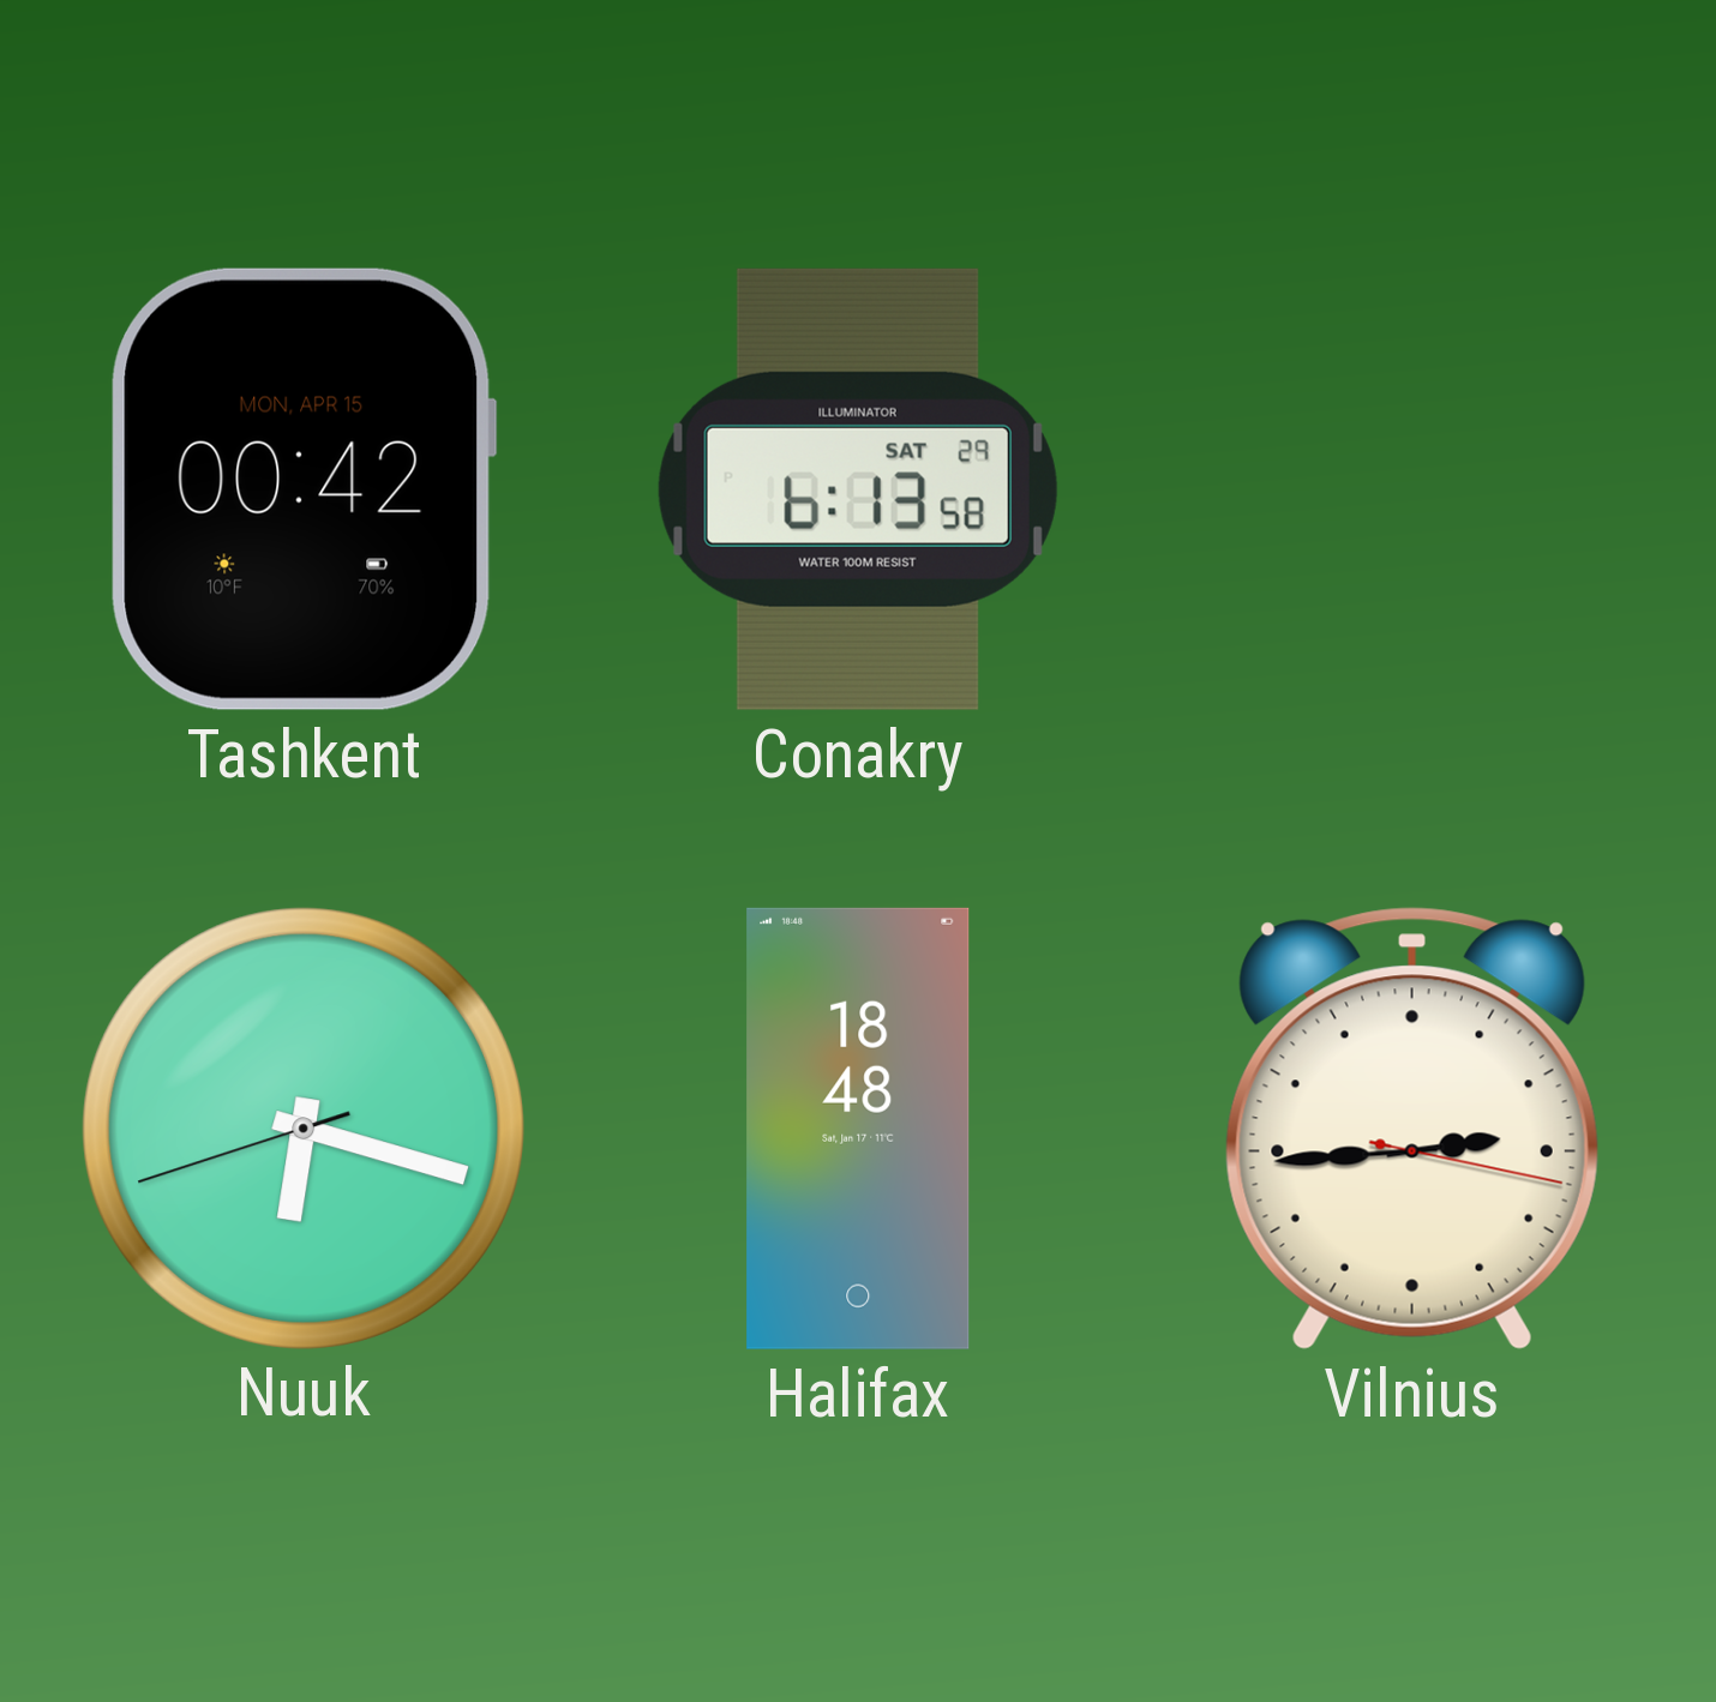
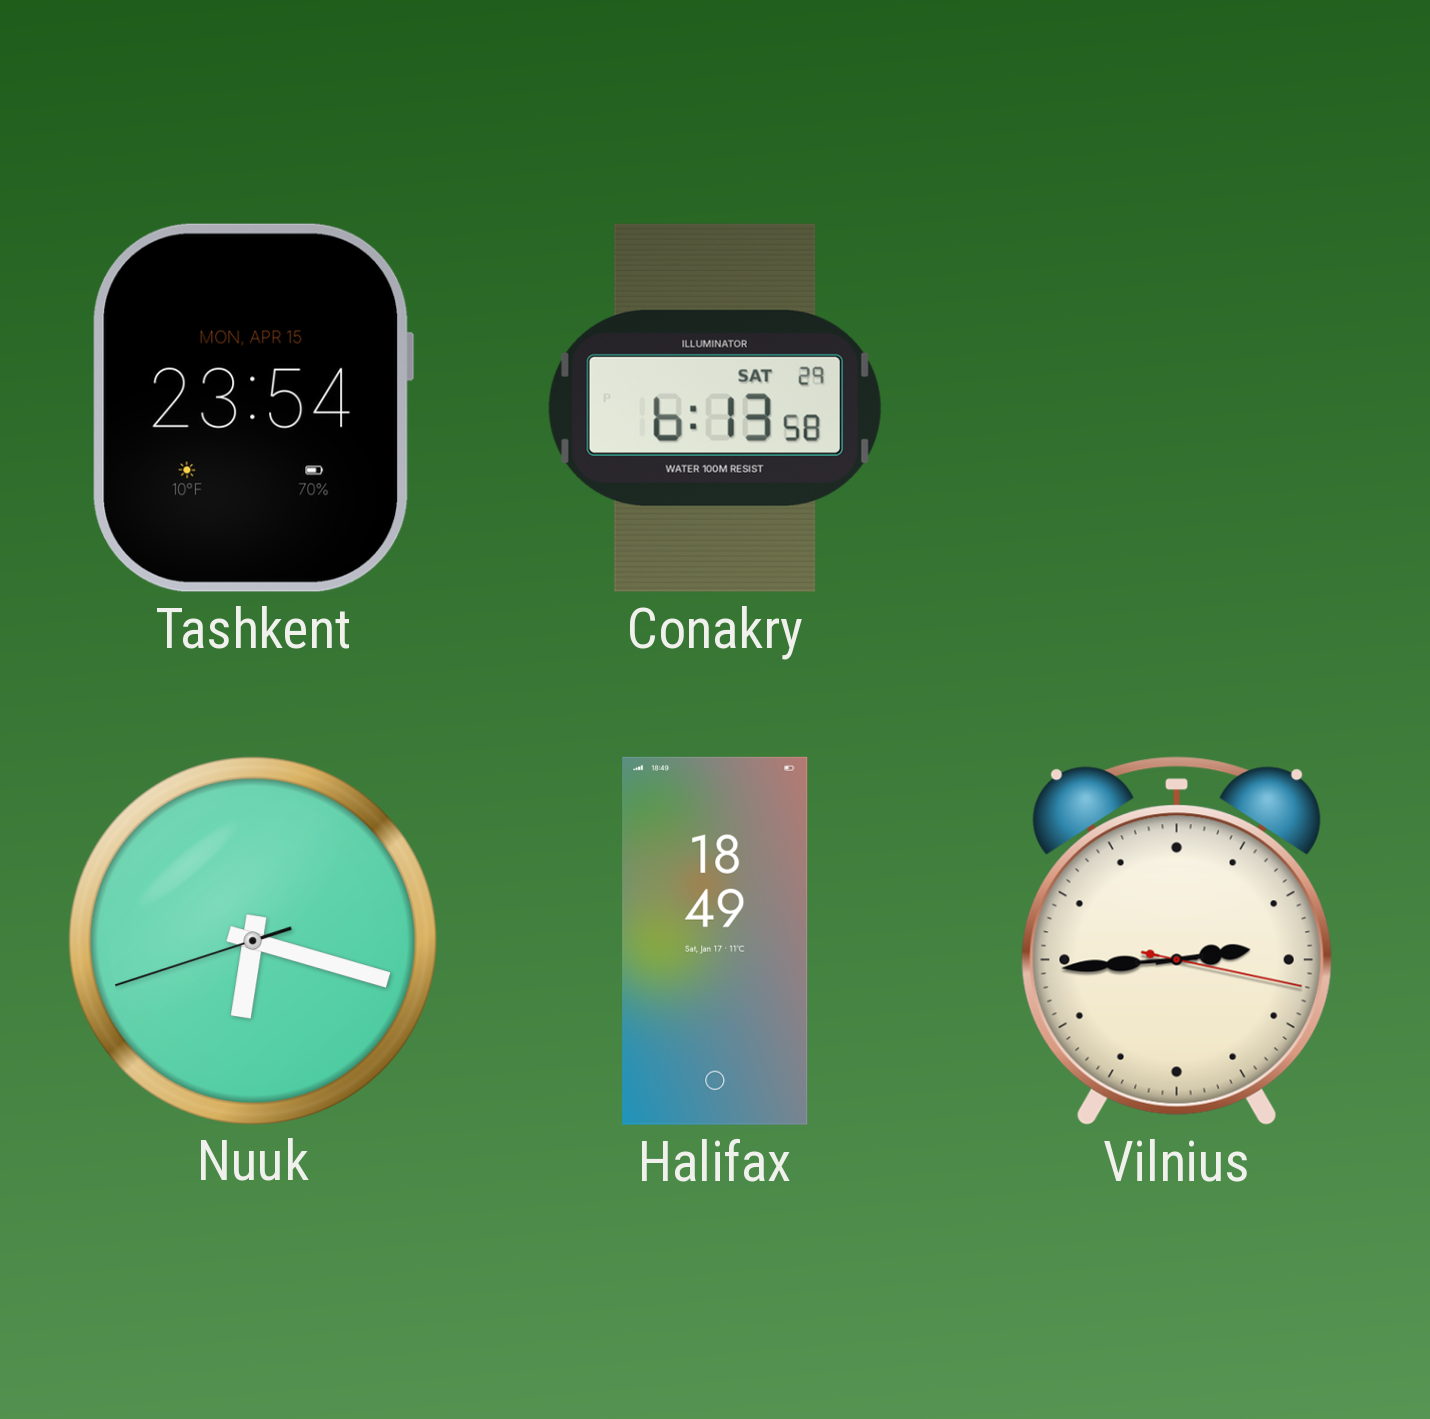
Tashkent: 00:42 -> 23:54 (253, 408)
Halifax: 18:48 -> 18:49 (715, 941)
